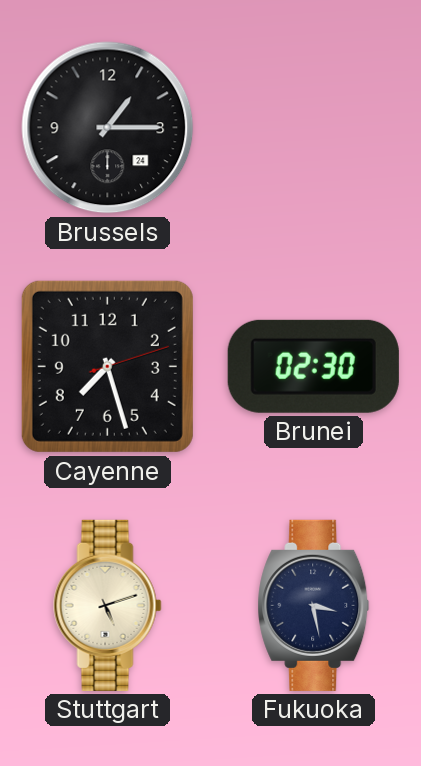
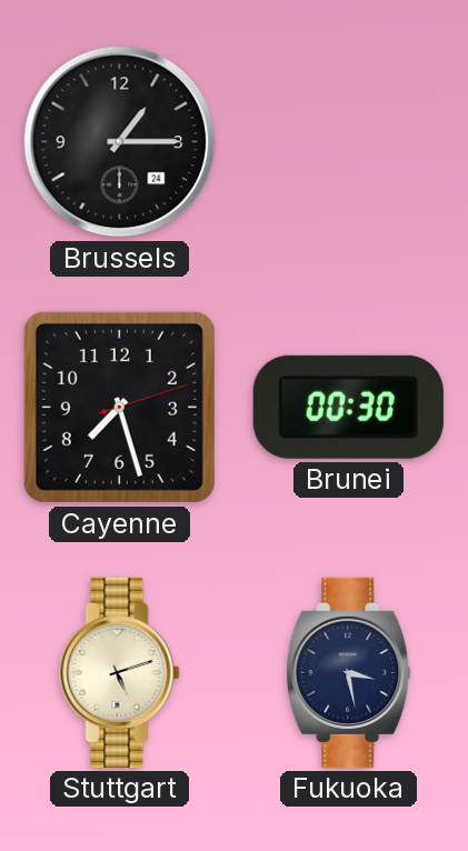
Brunei: 02:30 -> 00:30 (348, 407)
